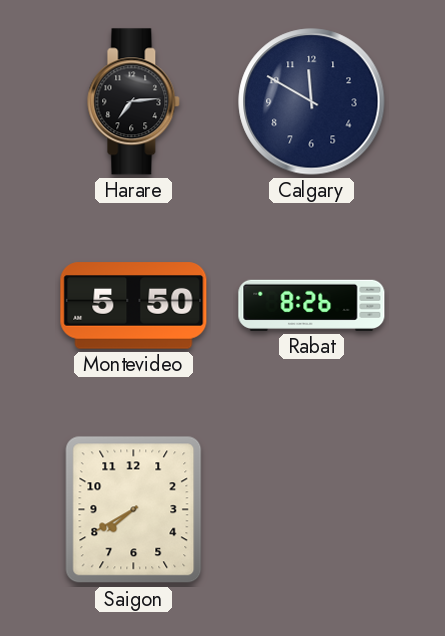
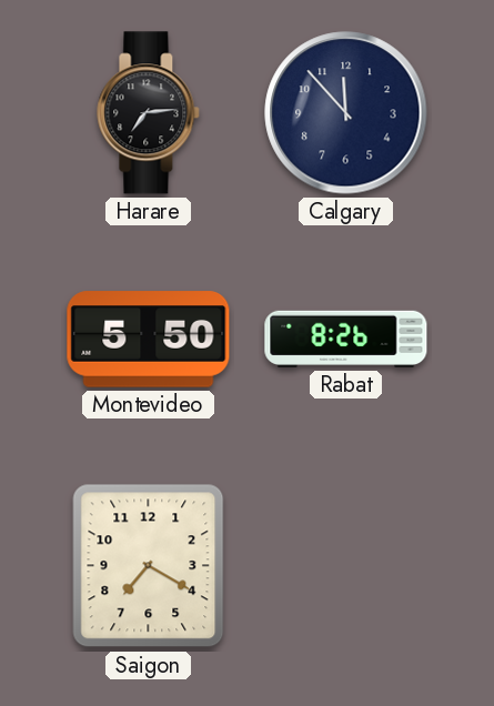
Calgary: 11:50 -> 11:53 (346, 113)
Saigon: 7:40 -> 7:20 (149, 566)
